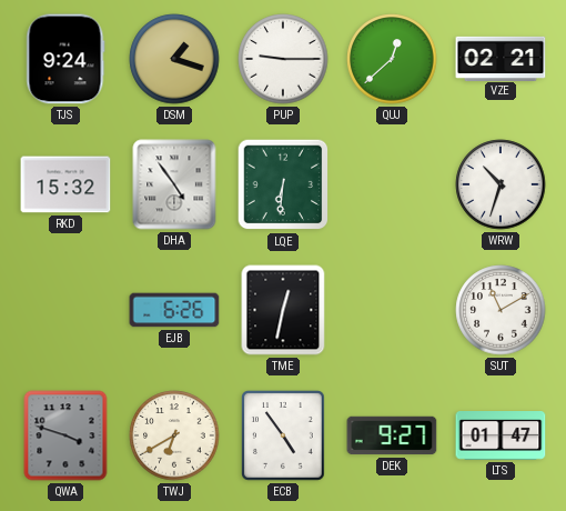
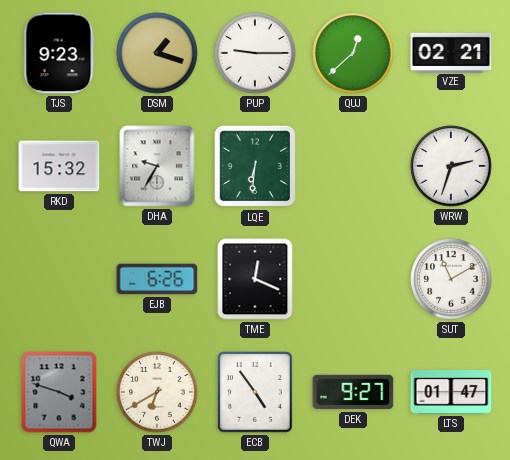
TJS: 9:24 -> 9:23 (59, 53)
DHA: 4:54 -> 9:35 (157, 166)
WRW: 10:33 -> 2:33 (451, 166)
TME: 12:32 -> 12:19 (255, 279)
